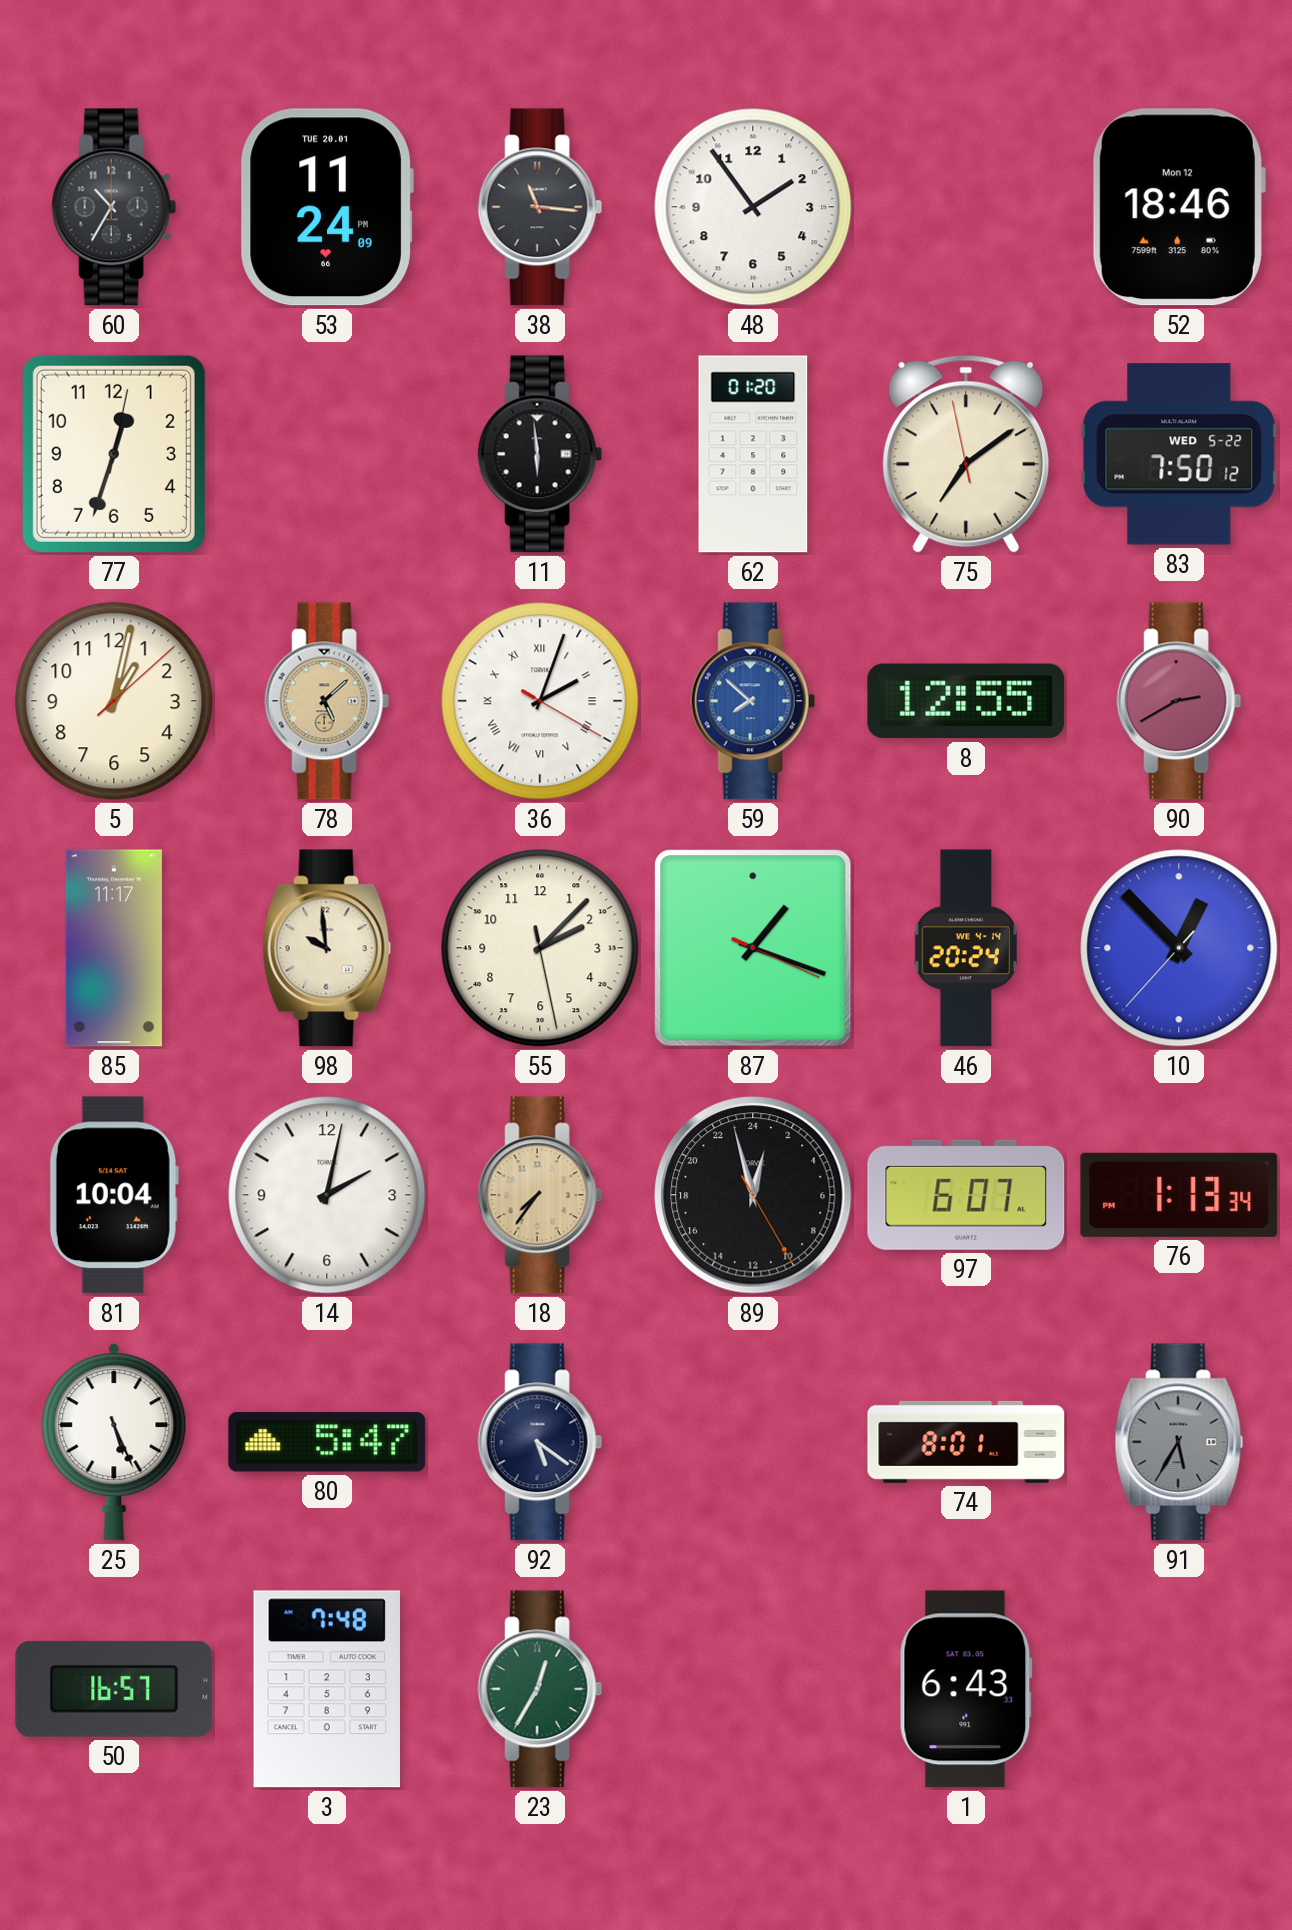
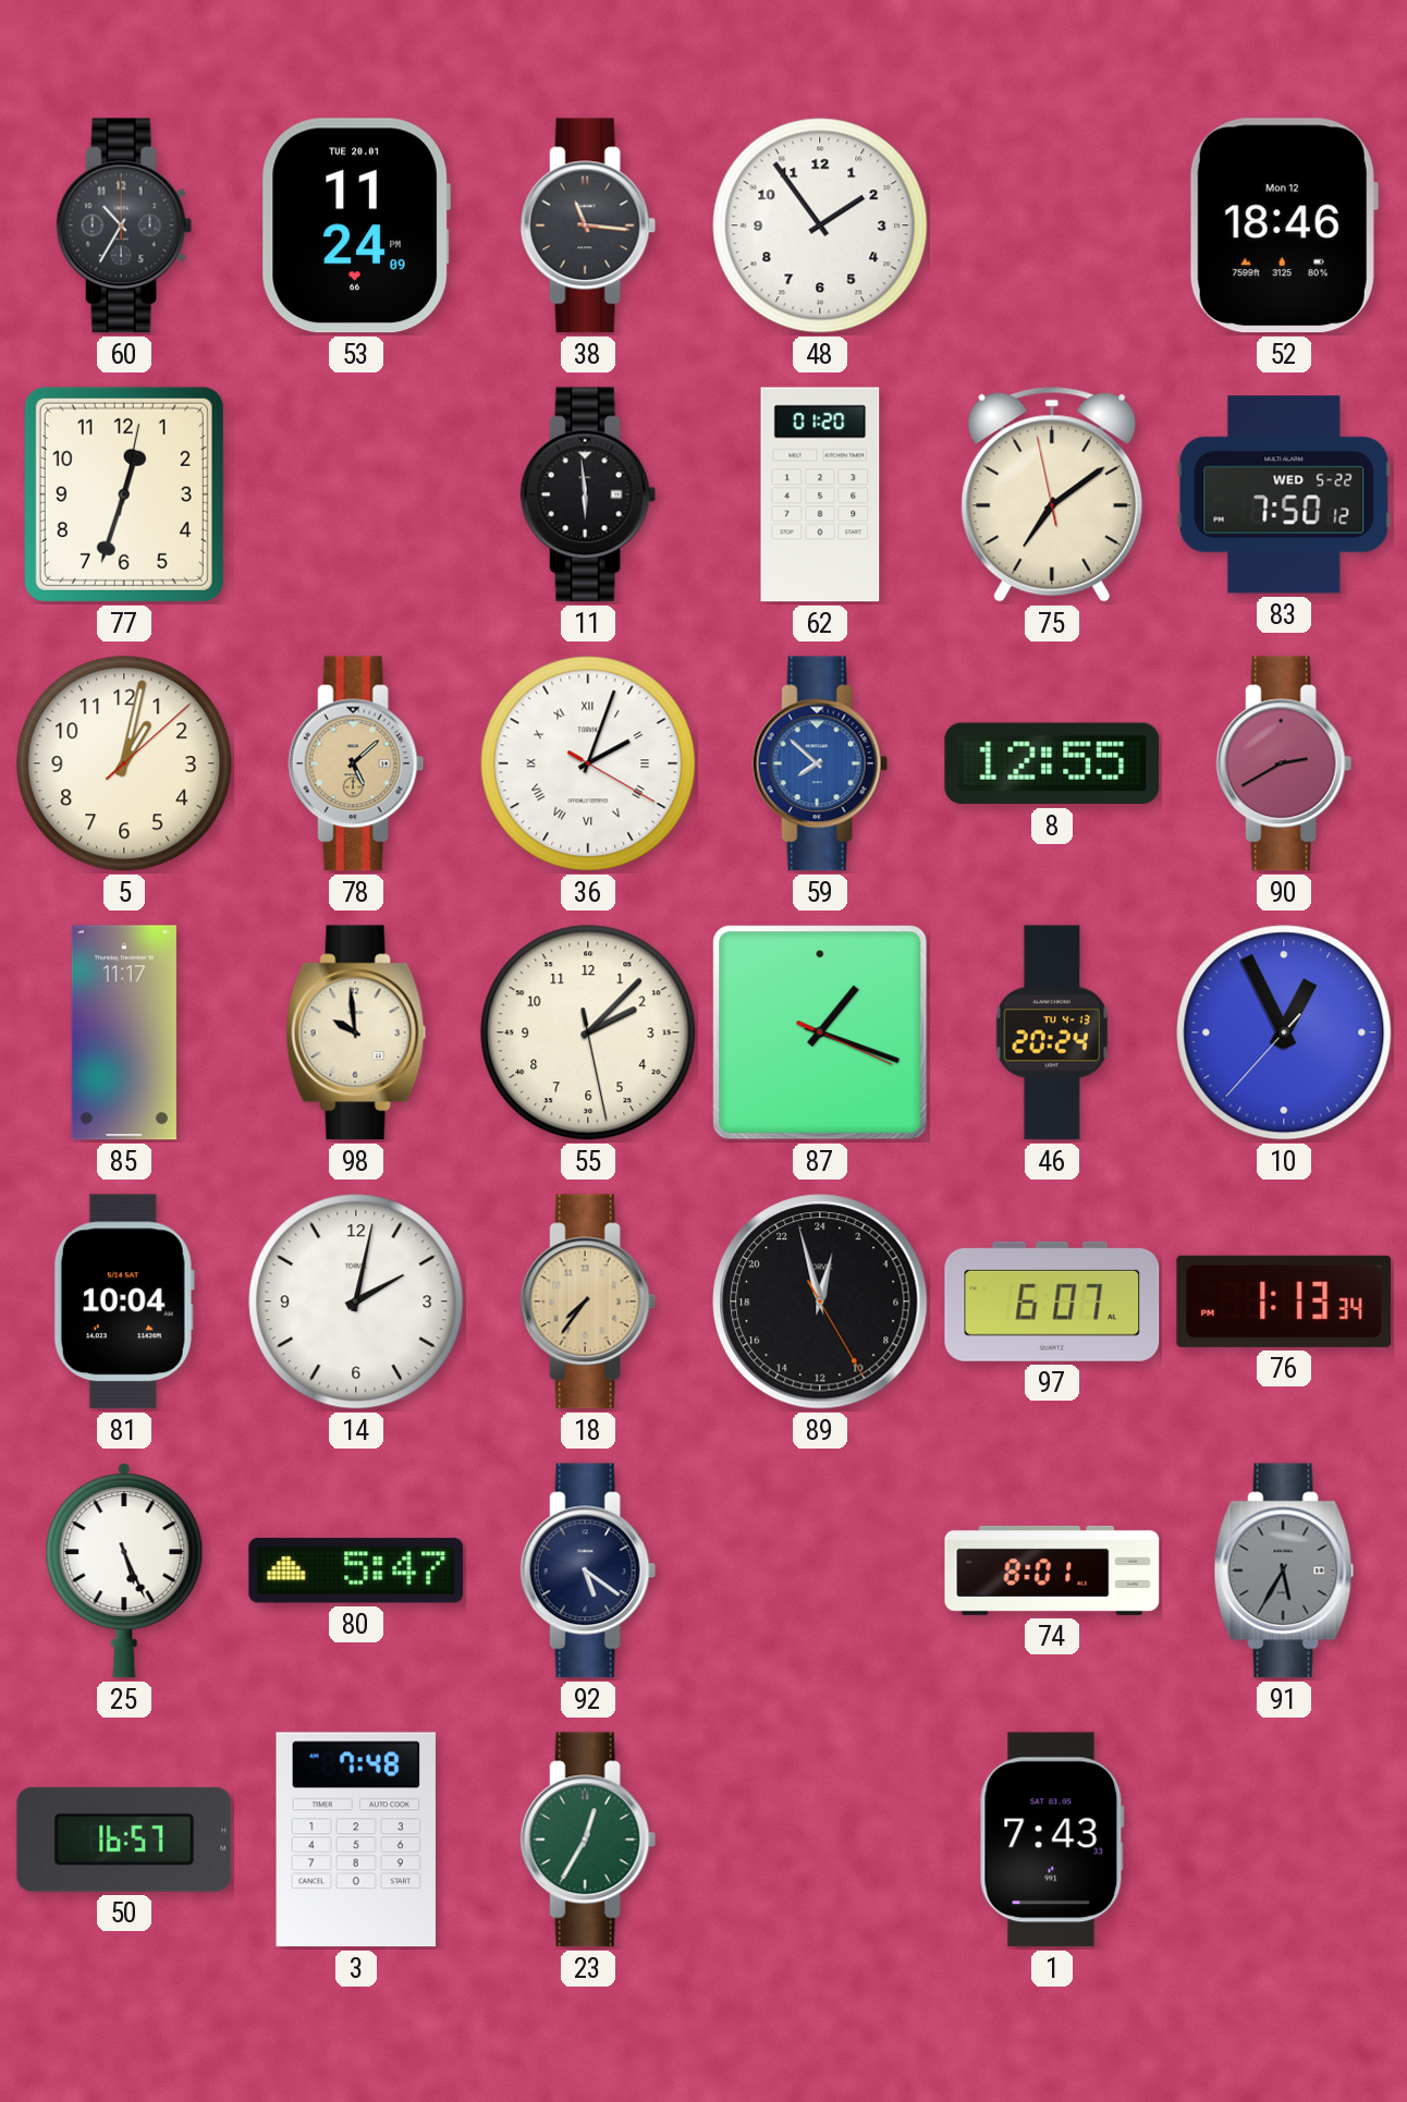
46 date: WE 4-14 -> TU 4-13 (1052, 1032)
10: 12:52 -> 12:55 (1284, 1032)
1: 6:43 -> 7:43 (1052, 1840)
